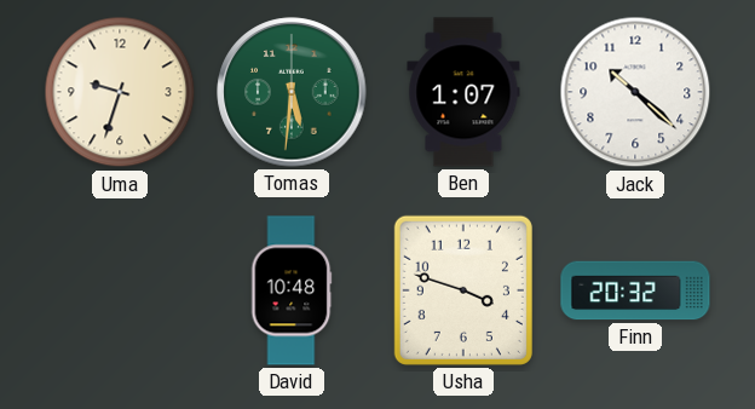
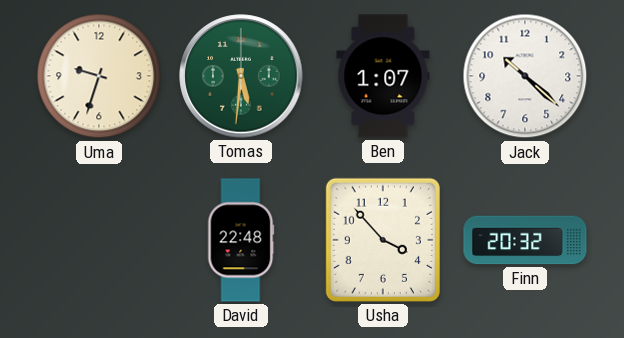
David: 10:48 -> 22:48 (241, 240)
Usha: 3:48 -> 3:53 (383, 240)
